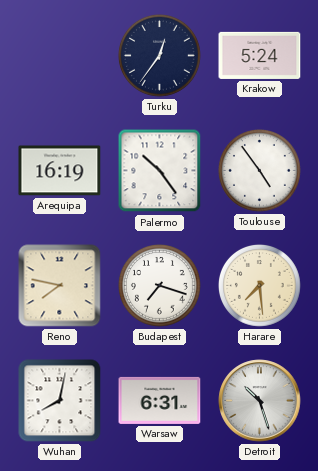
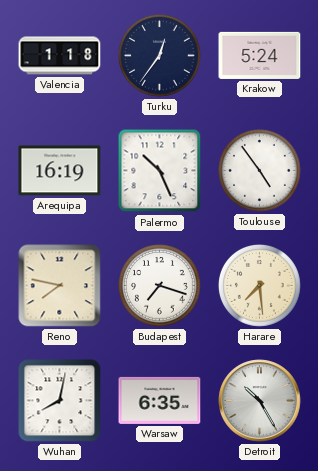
Valencia: none -> 1:18 (60, 56)
Palermo: 10:24 -> 10:26 (160, 171)
Warsaw: 6:31 -> 6:35 (160, 400)
Detroit: 10:27 -> 10:25 (260, 401)
